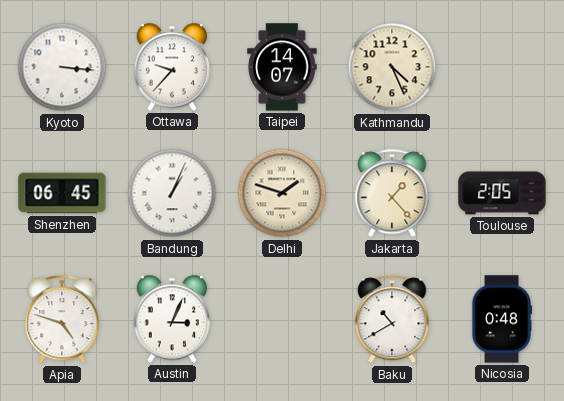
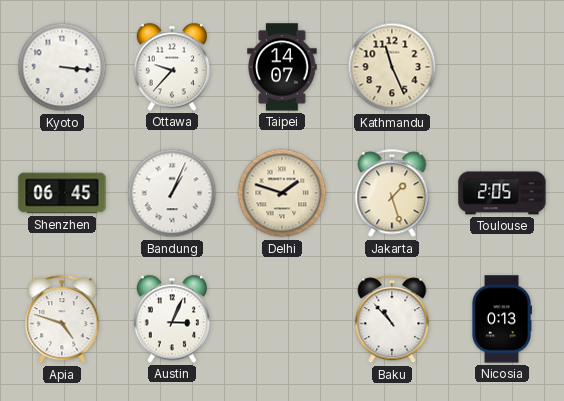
Kathmandu: 4:26 -> 11:26 (392, 67)
Jakarta: 1:23 -> 1:27 (392, 194)
Baku: 10:40 -> 10:53 (392, 320)
Nicosia: 0:48 -> 0:13 (501, 319)
